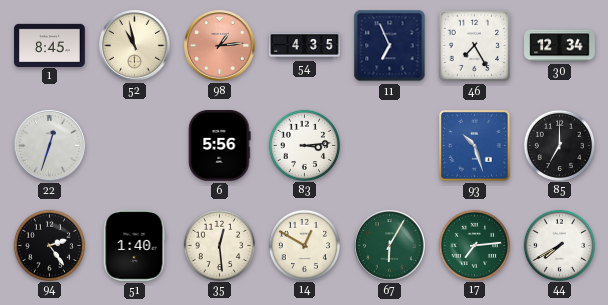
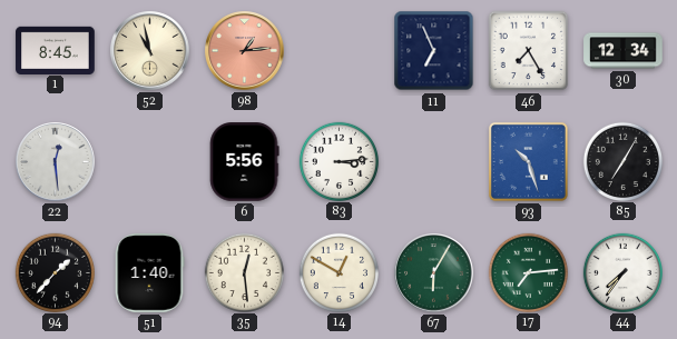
54: 4:35 -> none (305, 46)
22: 12:33 -> 12:29 (56, 162)
85: 7:00 -> 7:05 (622, 161)
94: 2:24 -> 1:37 (55, 272)
44: 7:40 -> 7:36 (622, 272)
